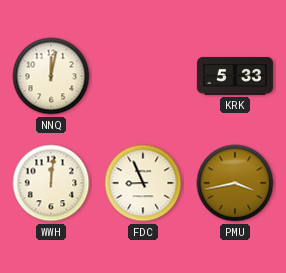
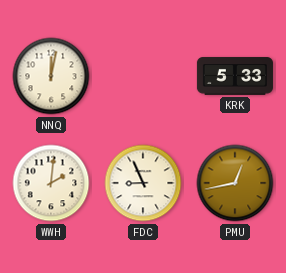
WWH: 12:01 -> 2:01 (51, 183)
PMU: 3:43 -> 12:43 (235, 183)
